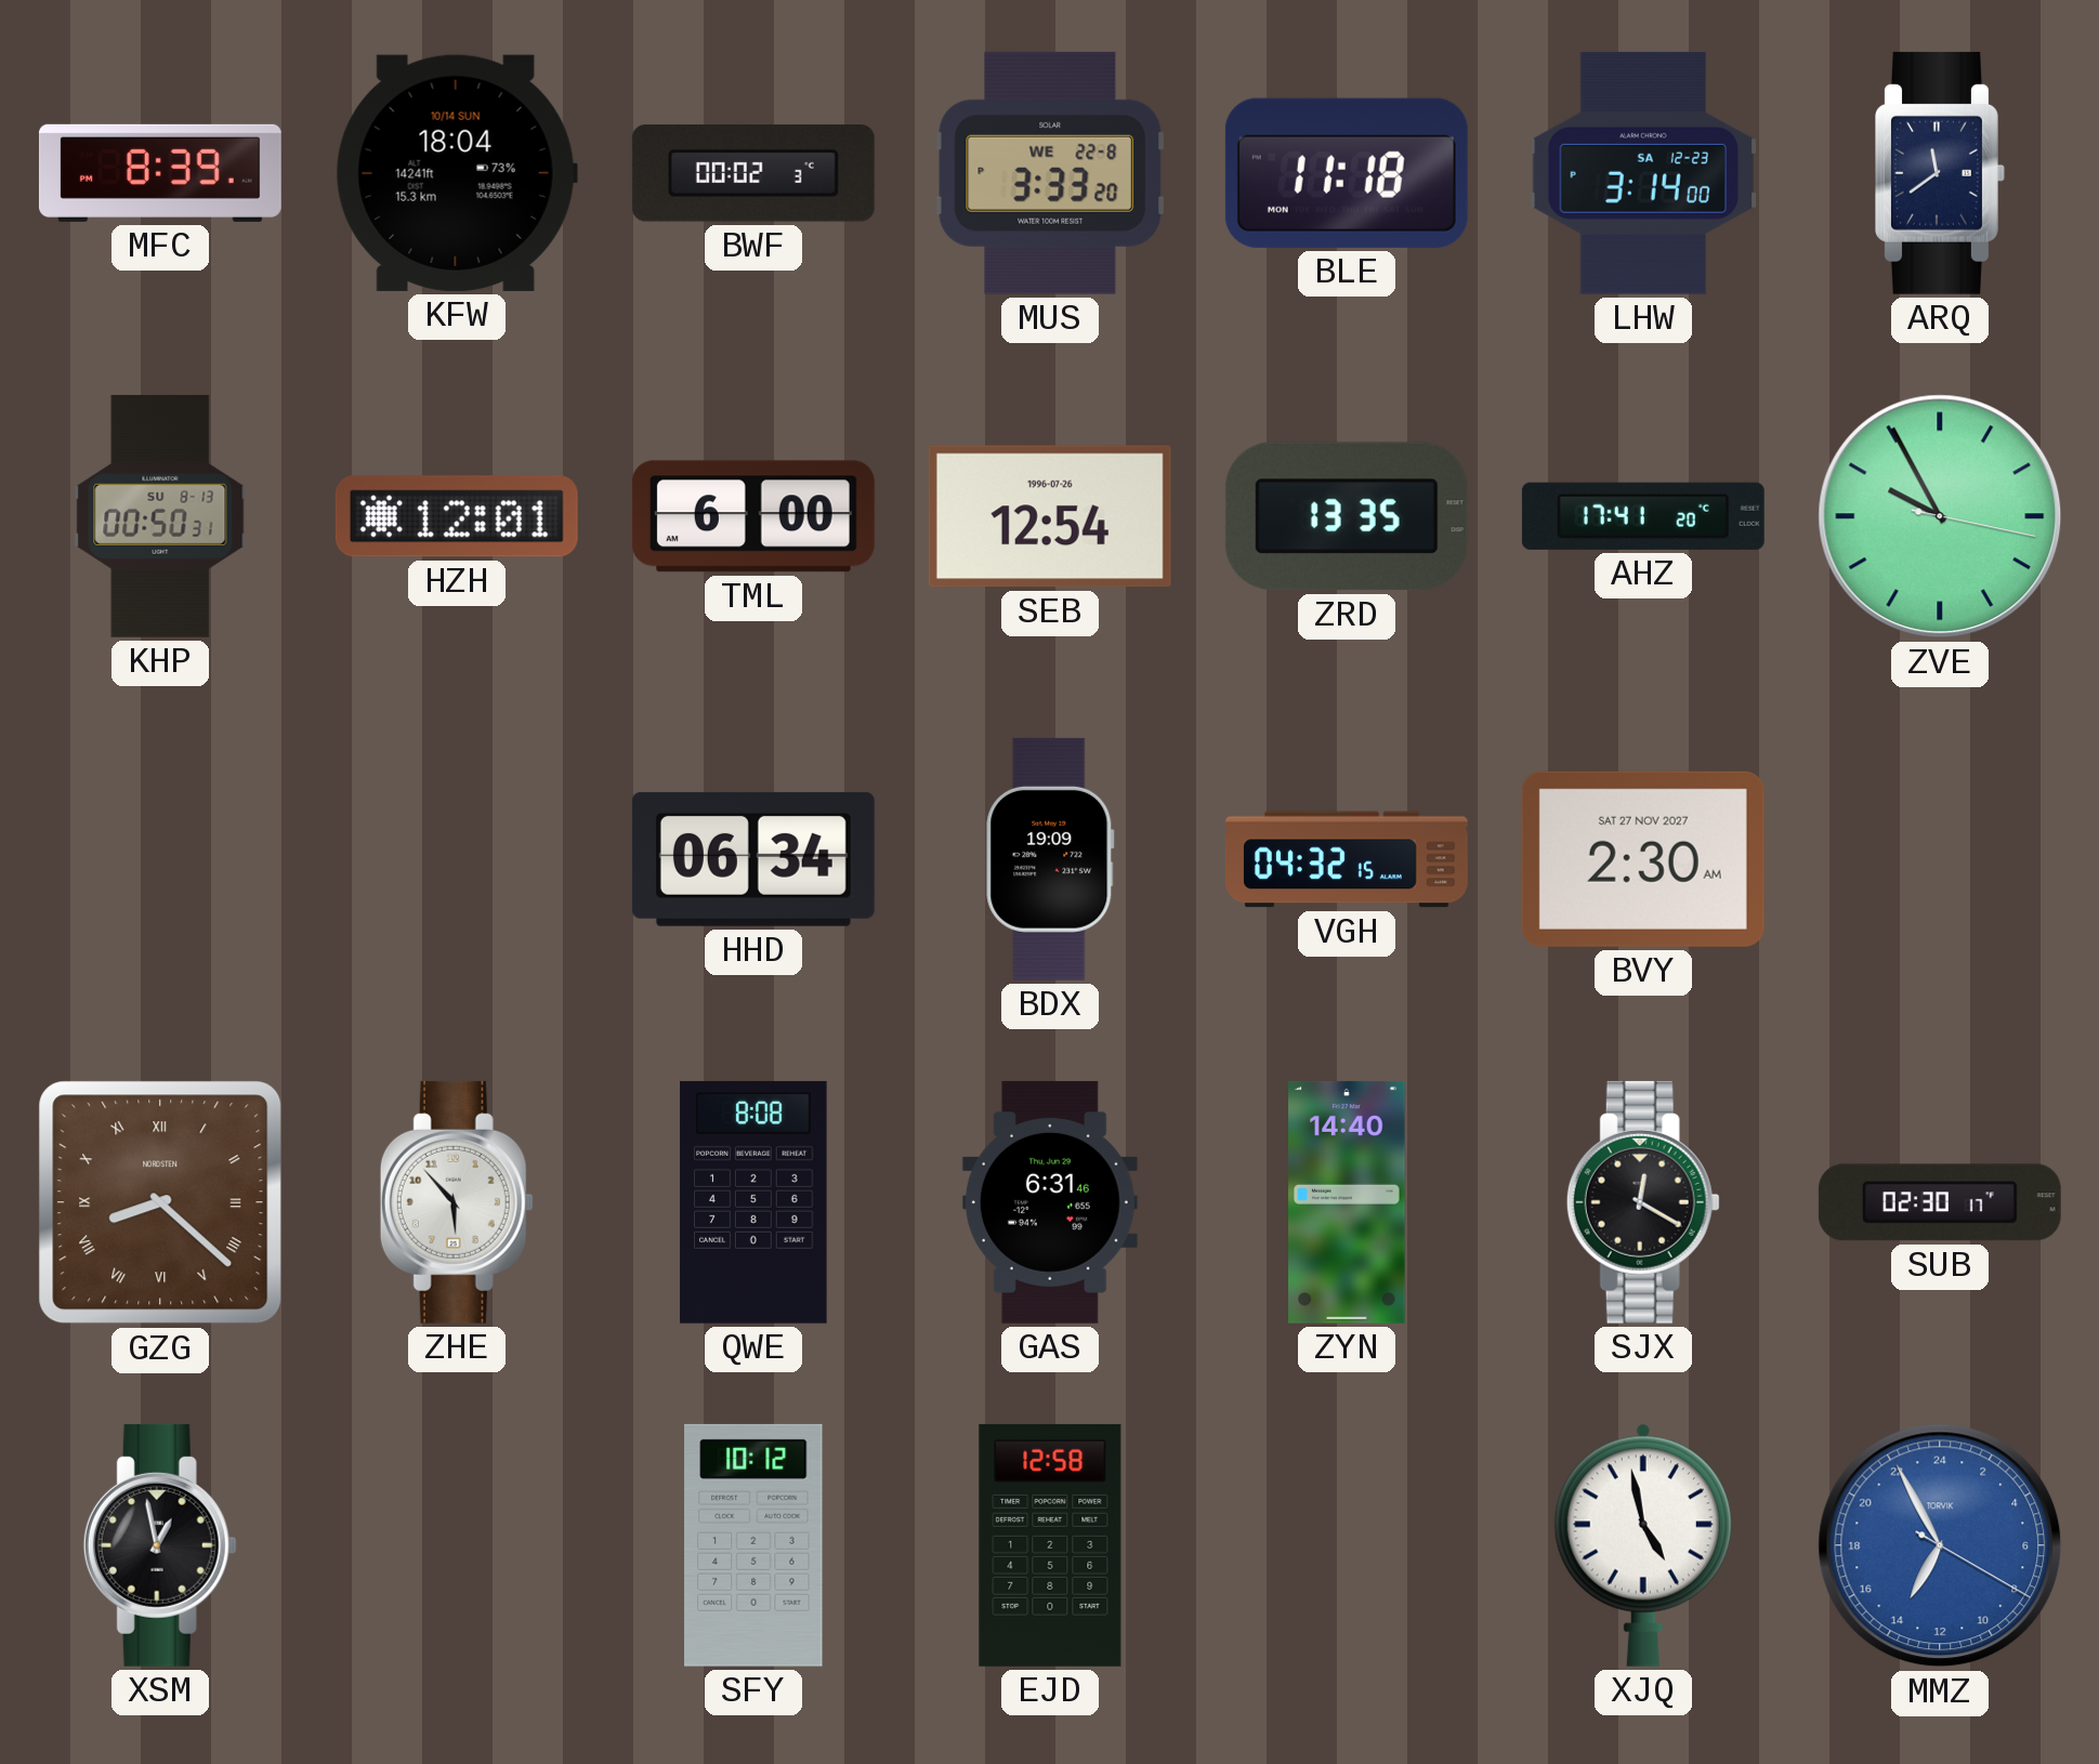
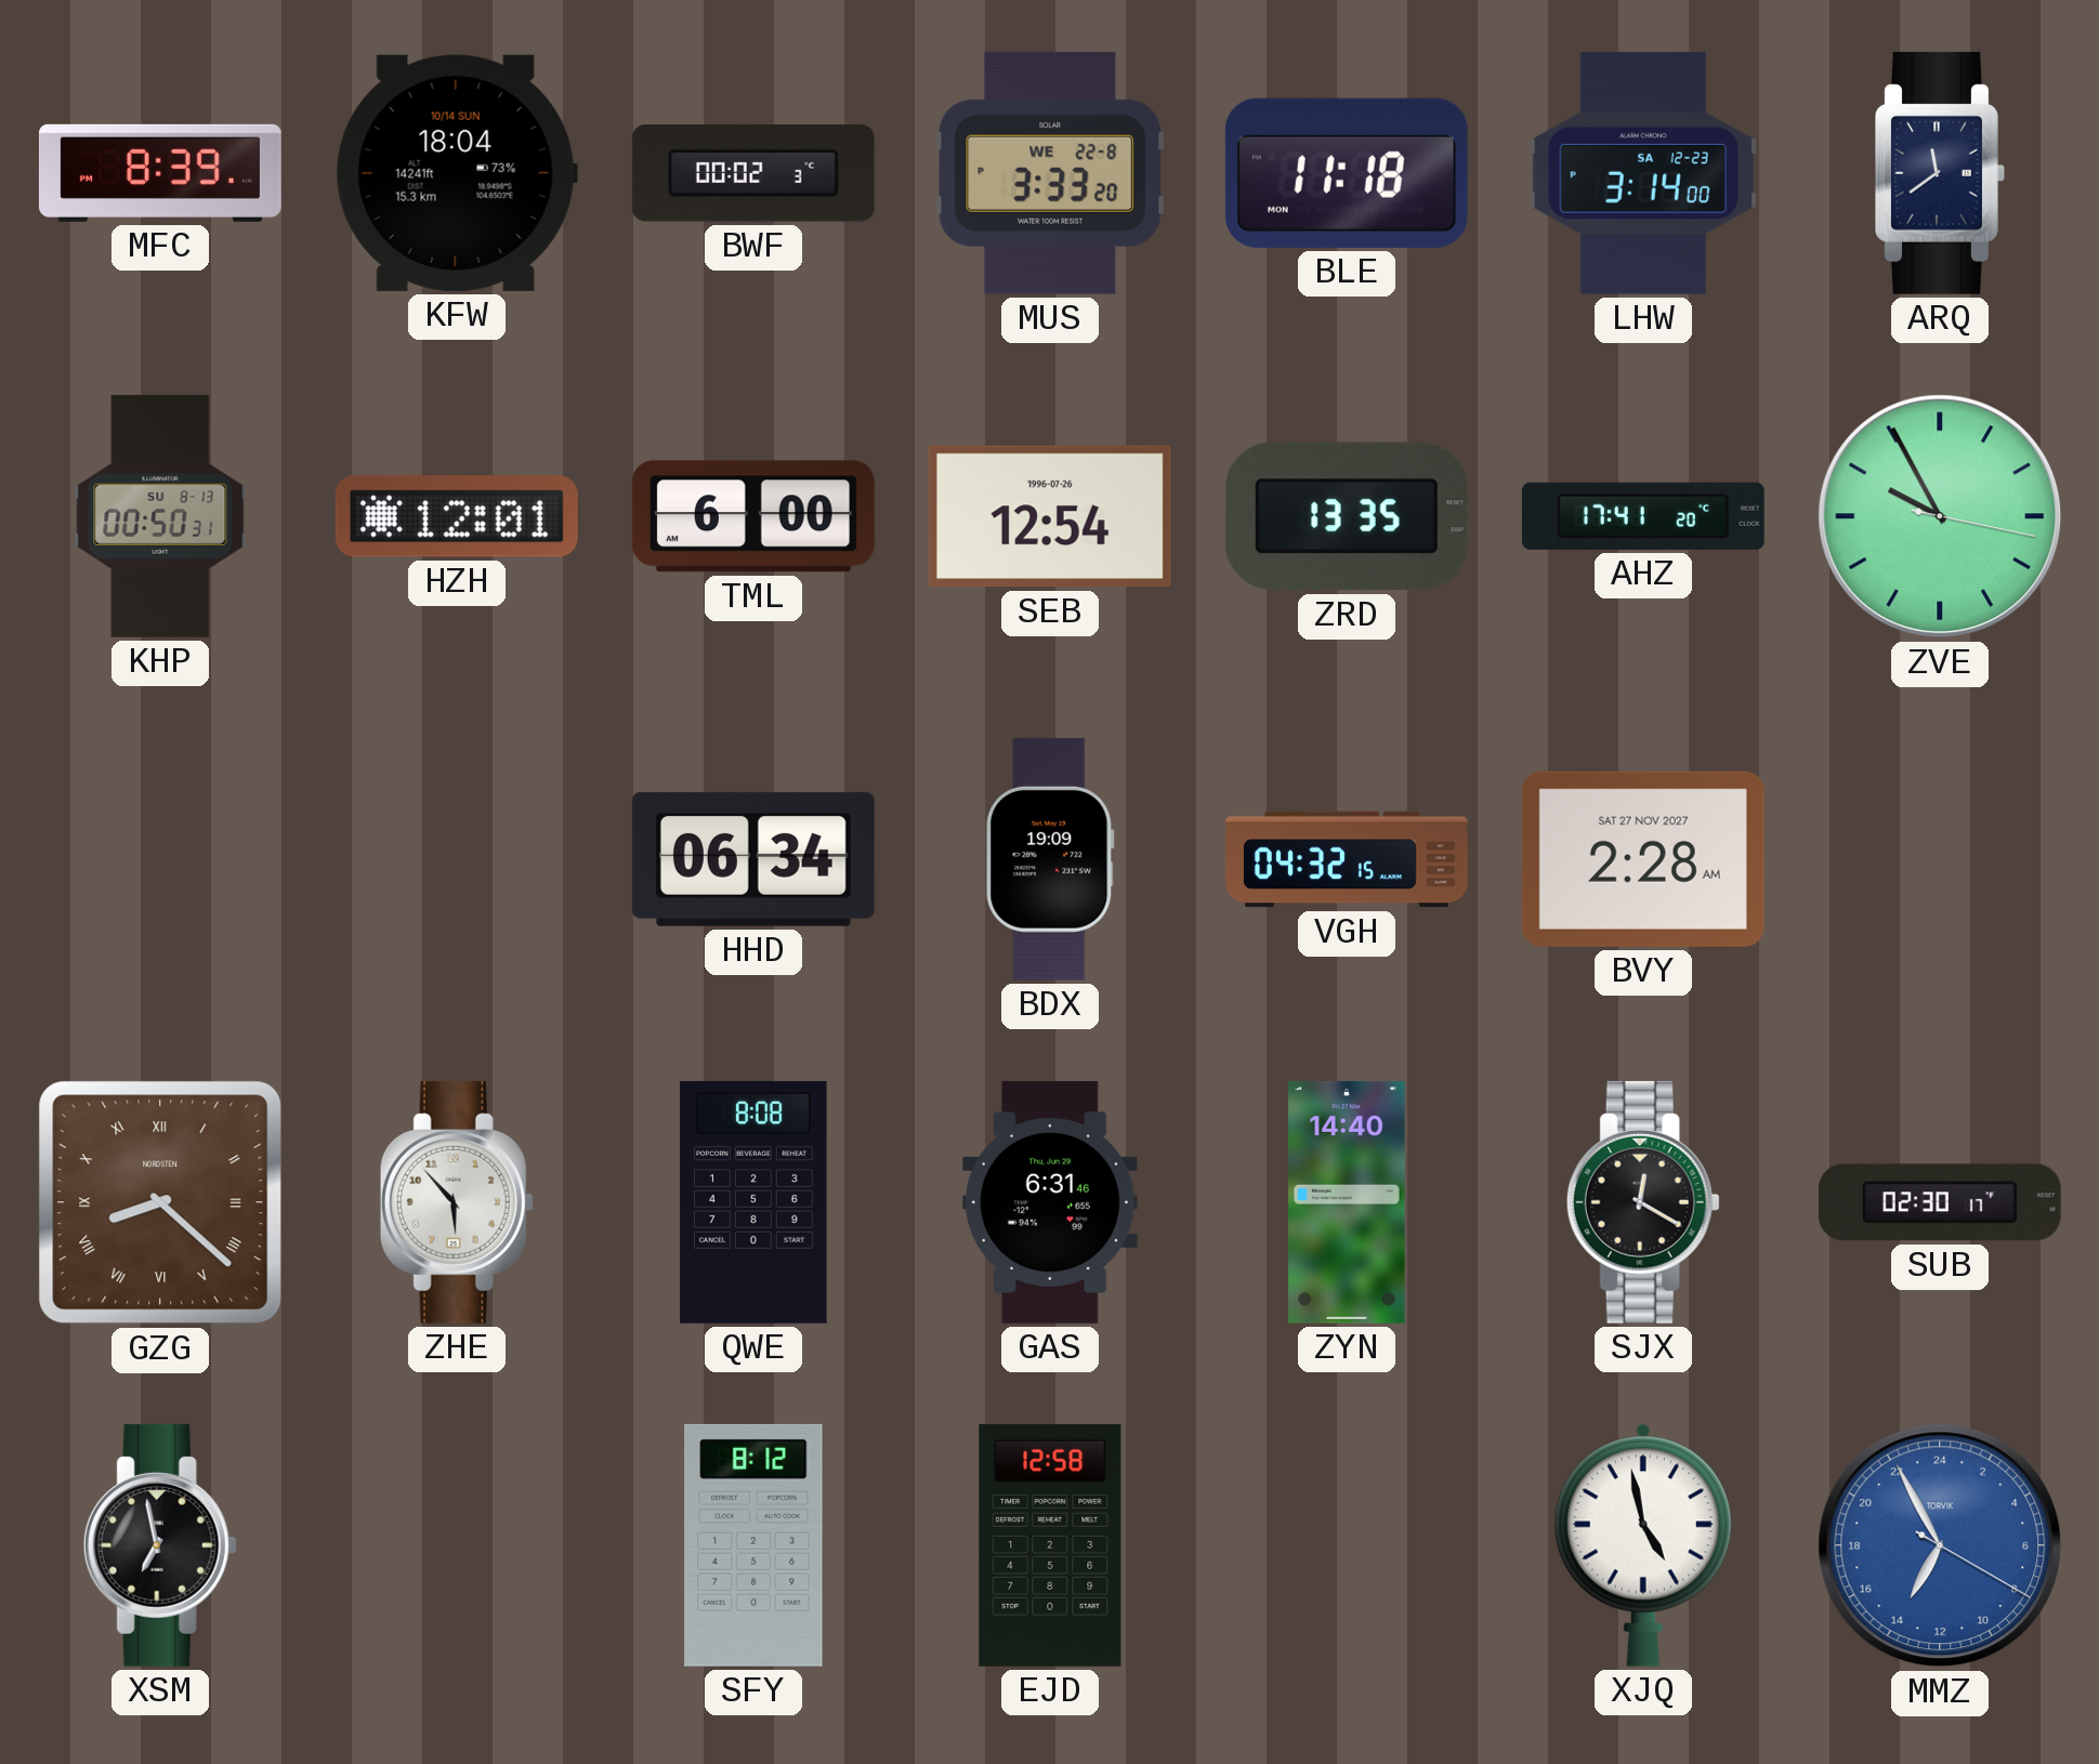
BVY: 2:30 -> 2:28 (1643, 859)
XSM: 12:58 -> 6:58 (160, 1545)
SFY: 10:12 -> 8:12 (753, 1545)
